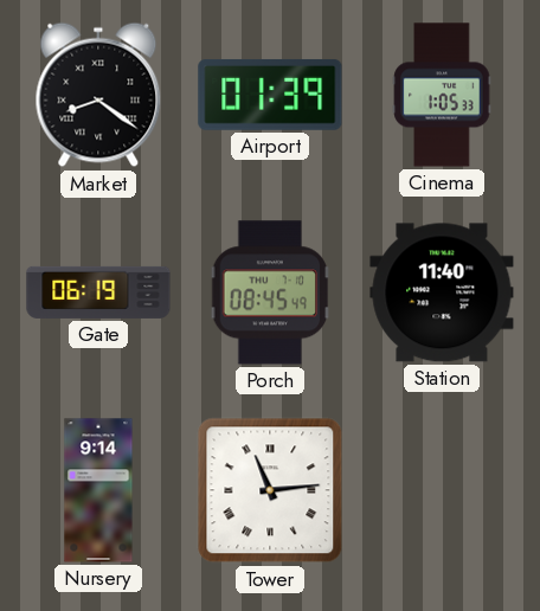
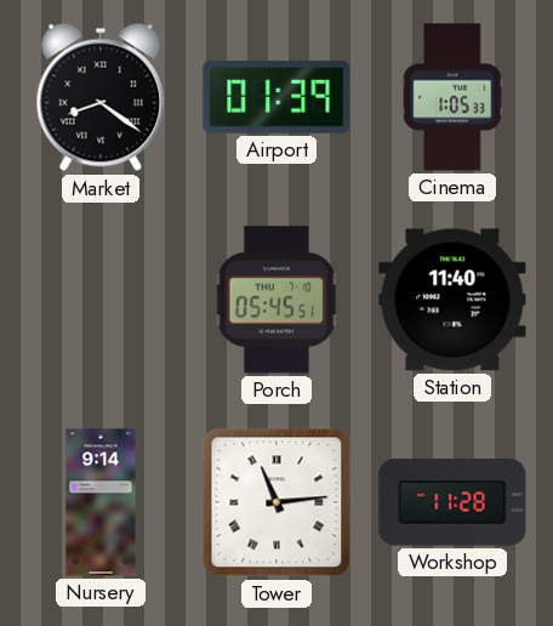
Gate: 06:19 -> none (98, 292)
Porch: 08:45 -> 05:45 (276, 300)
Workshop: none -> 11:28 (452, 502)
